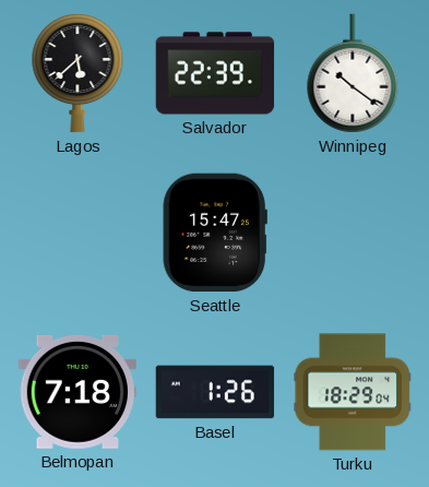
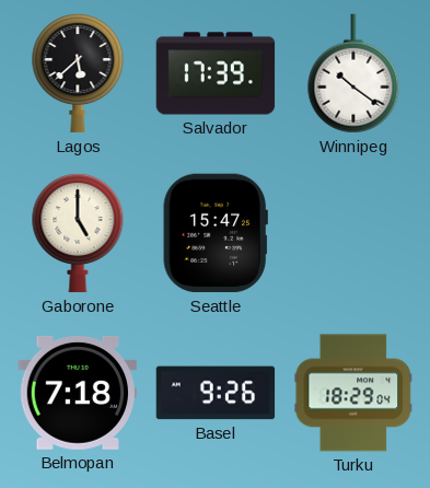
Salvador: 22:39 -> 17:39 (216, 73)
Gaborone: none -> 5:00 (78, 233)
Basel: 1:26 -> 9:26 (216, 393)
